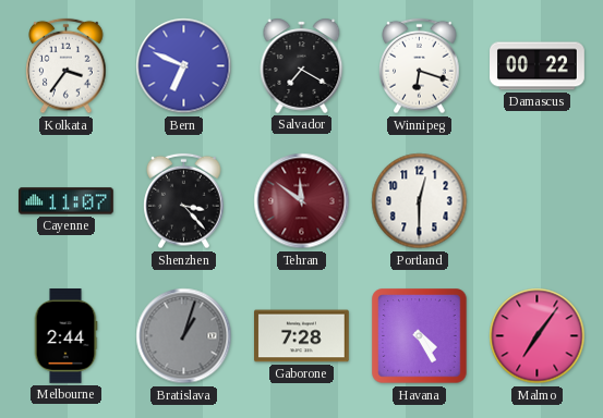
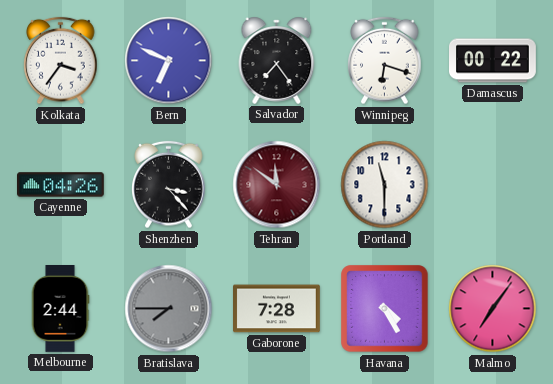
Salvador: 7:20 -> 7:24 (277, 60)
Cayenne: 11:07 -> 04:26 (61, 185)
Portland: 12:30 -> 11:30 (385, 185)
Bratislava: 1:03 -> 7:45 (169, 309)
